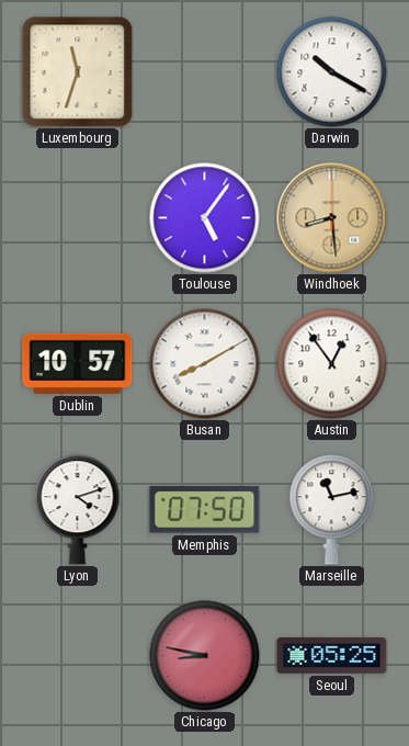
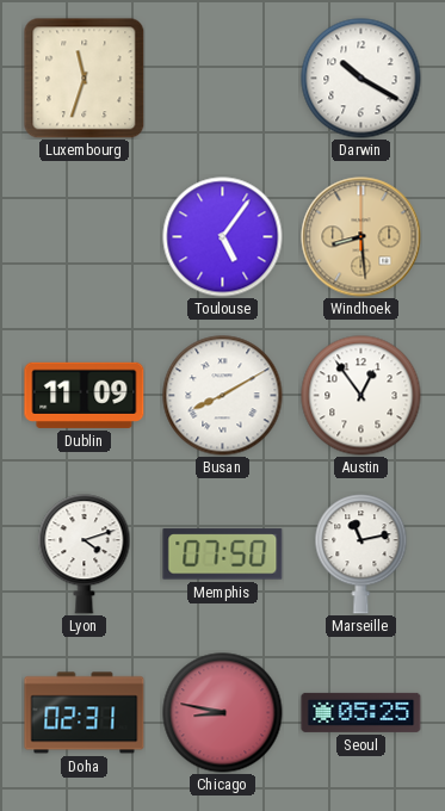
Dublin: 10:57 -> 11:09 (85, 395)
Doha: none -> 02:31 (85, 713)
